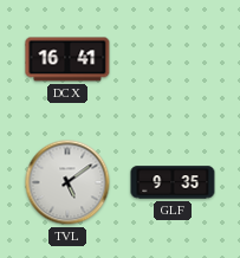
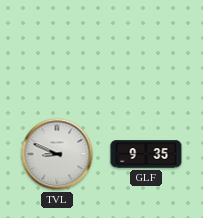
DCX: 16:41 -> none (67, 59)
TVL: 5:09 -> 8:49 (57, 154)
